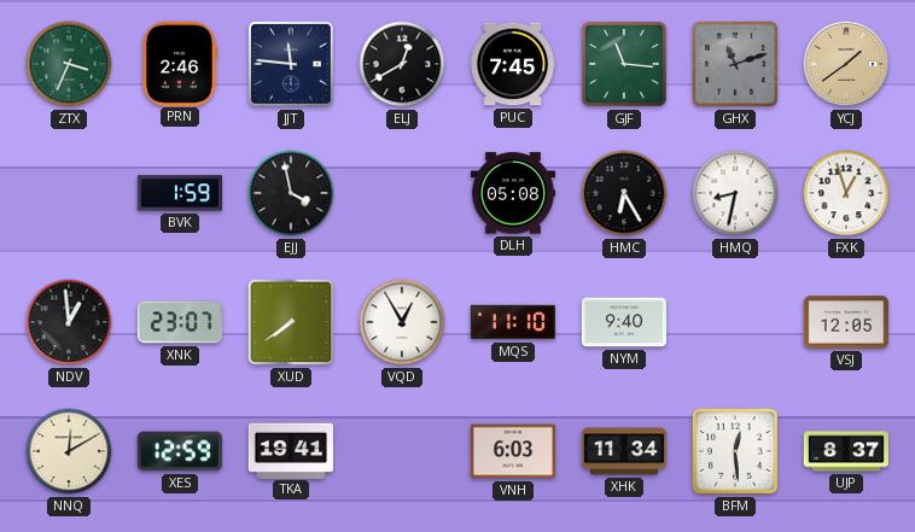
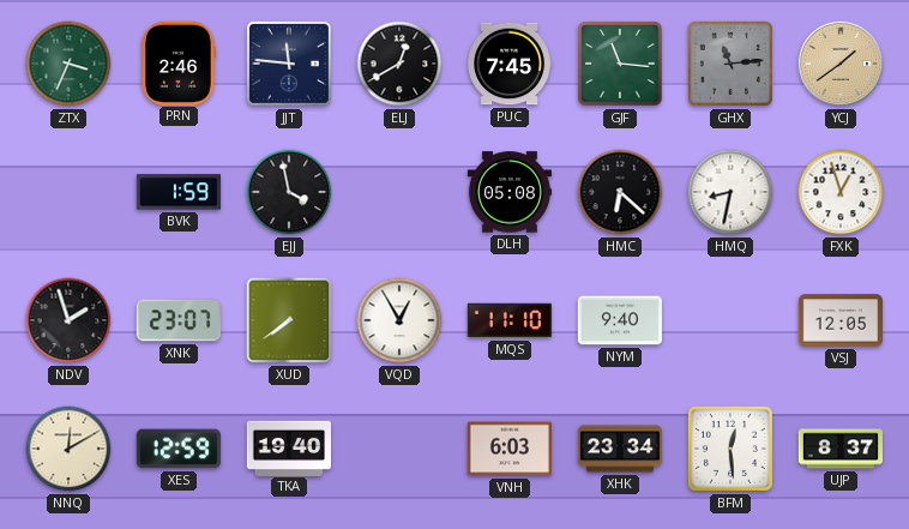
GHX: 11:12 -> 11:14 (730, 64)
HMC: 6:25 -> 6:22 (620, 192)
NDV: 12:59 -> 1:57 (68, 320)
TKA: 19:41 -> 19:40 (288, 447)
XHK: 11:34 -> 23:34 (619, 449)
